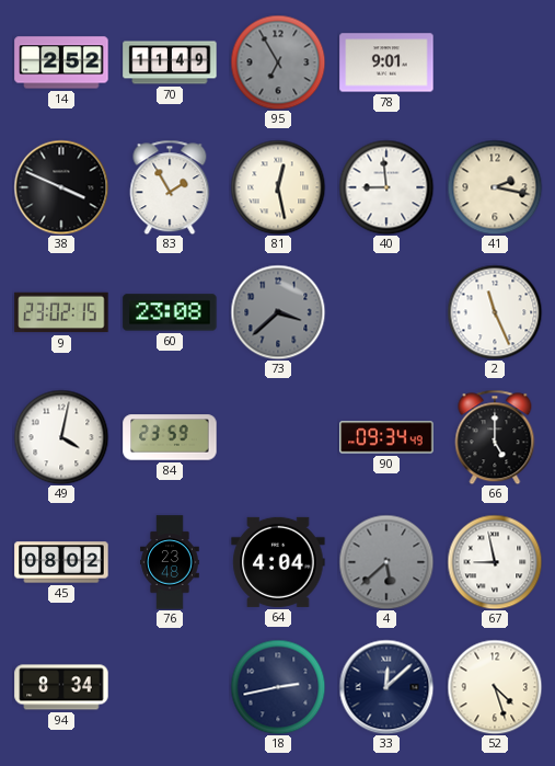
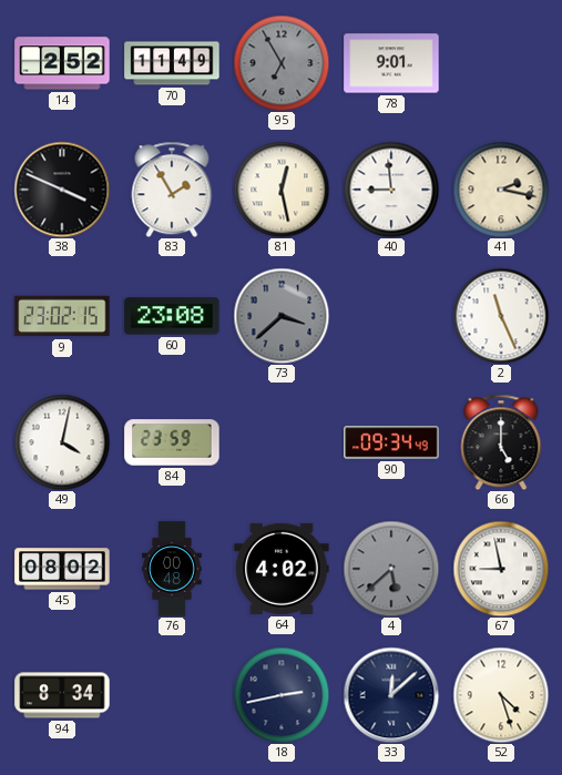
76: 23:48 -> 00:48 (172, 569)
64: 4:04 -> 4:02 (282, 569)
